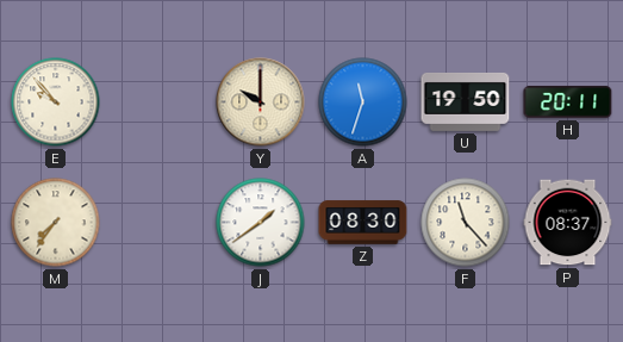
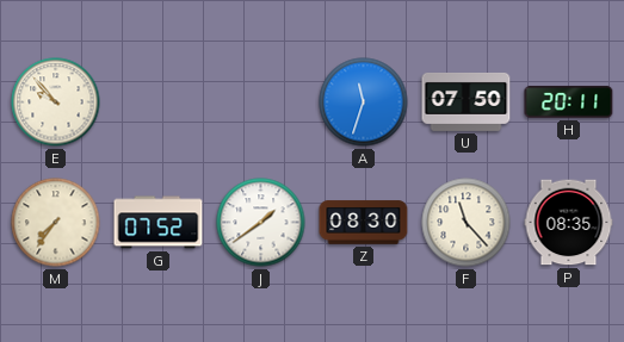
Y: 10:00 -> none (261, 102)
U: 19:50 -> 07:50 (467, 101)
G: none -> 07:52 (159, 223)
P: 08:37 -> 08:35 (569, 223)
